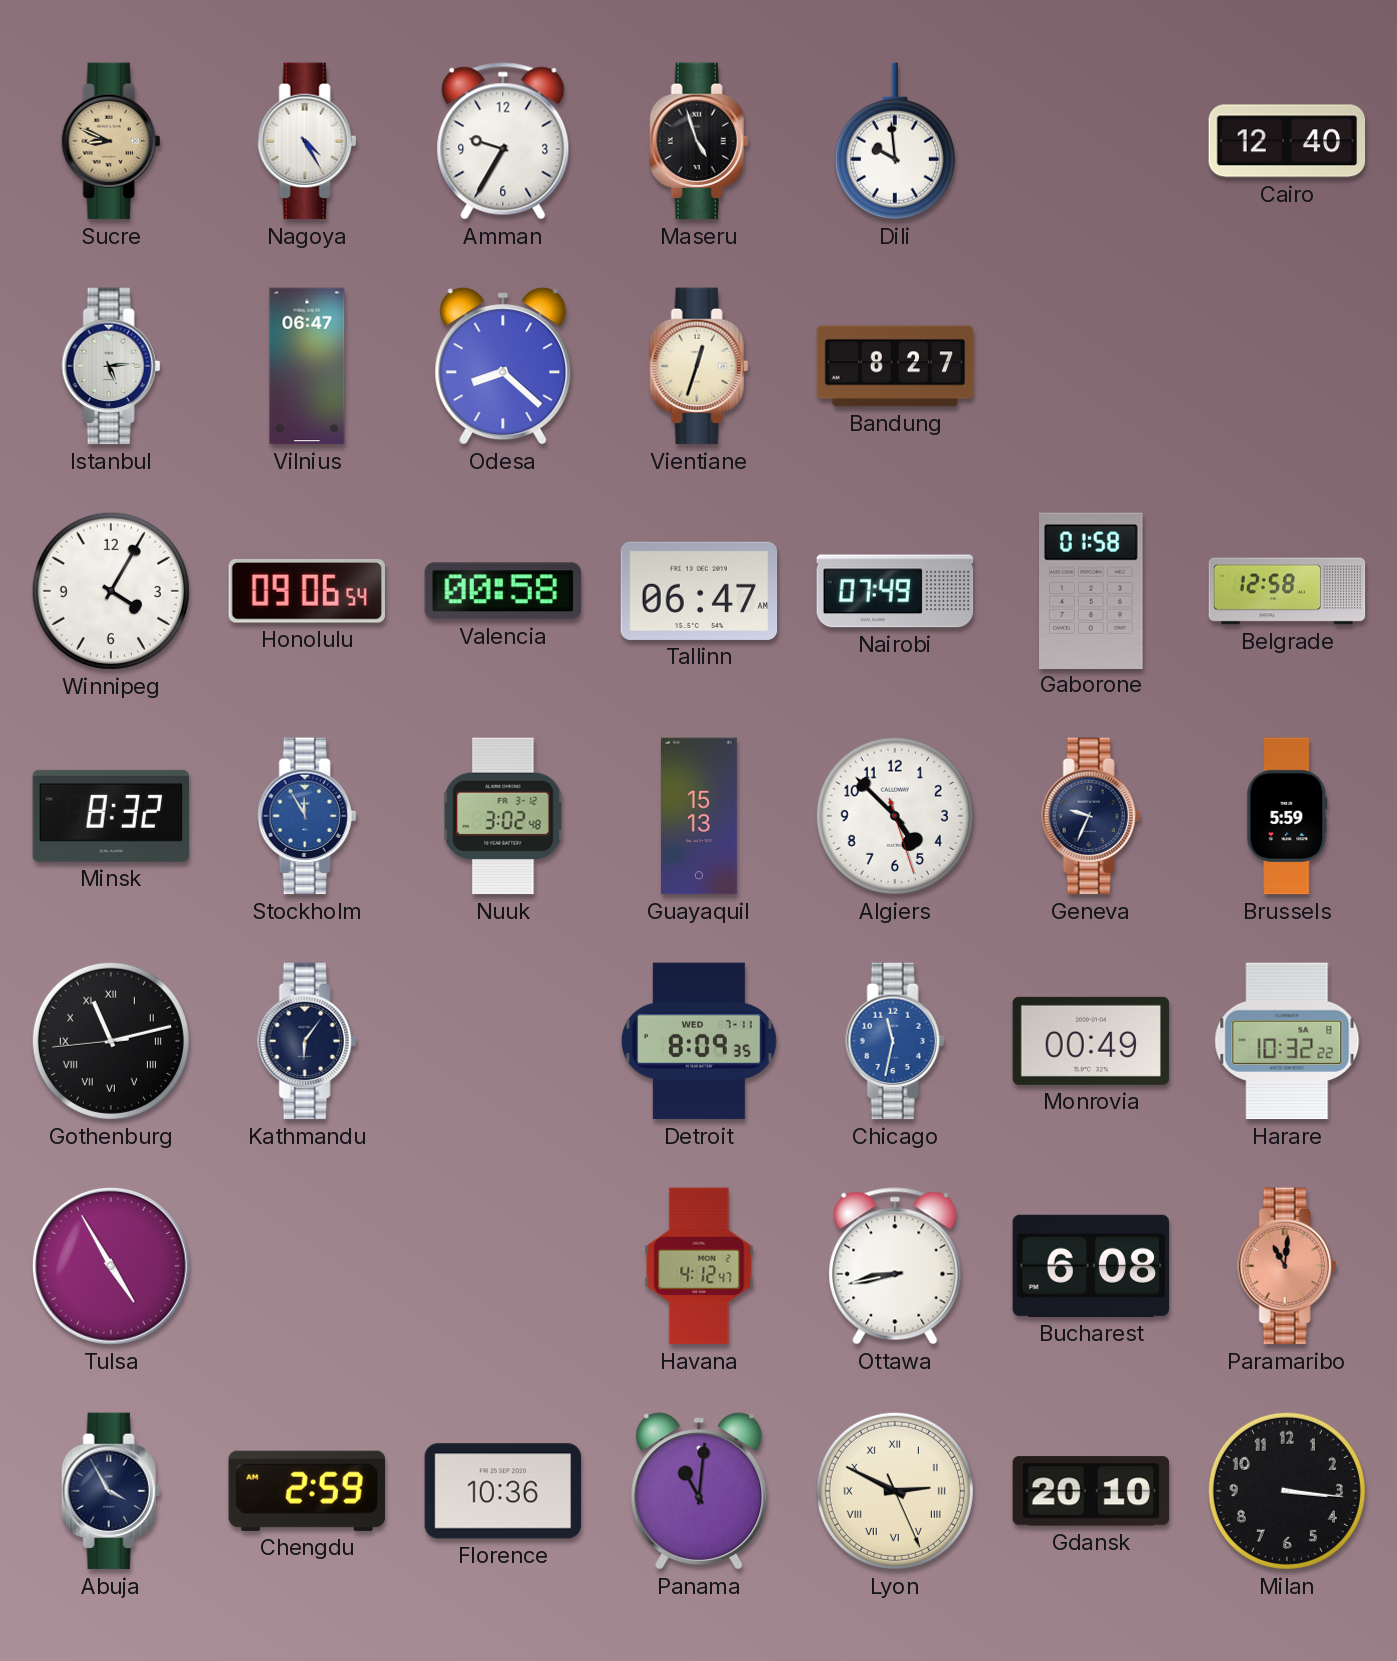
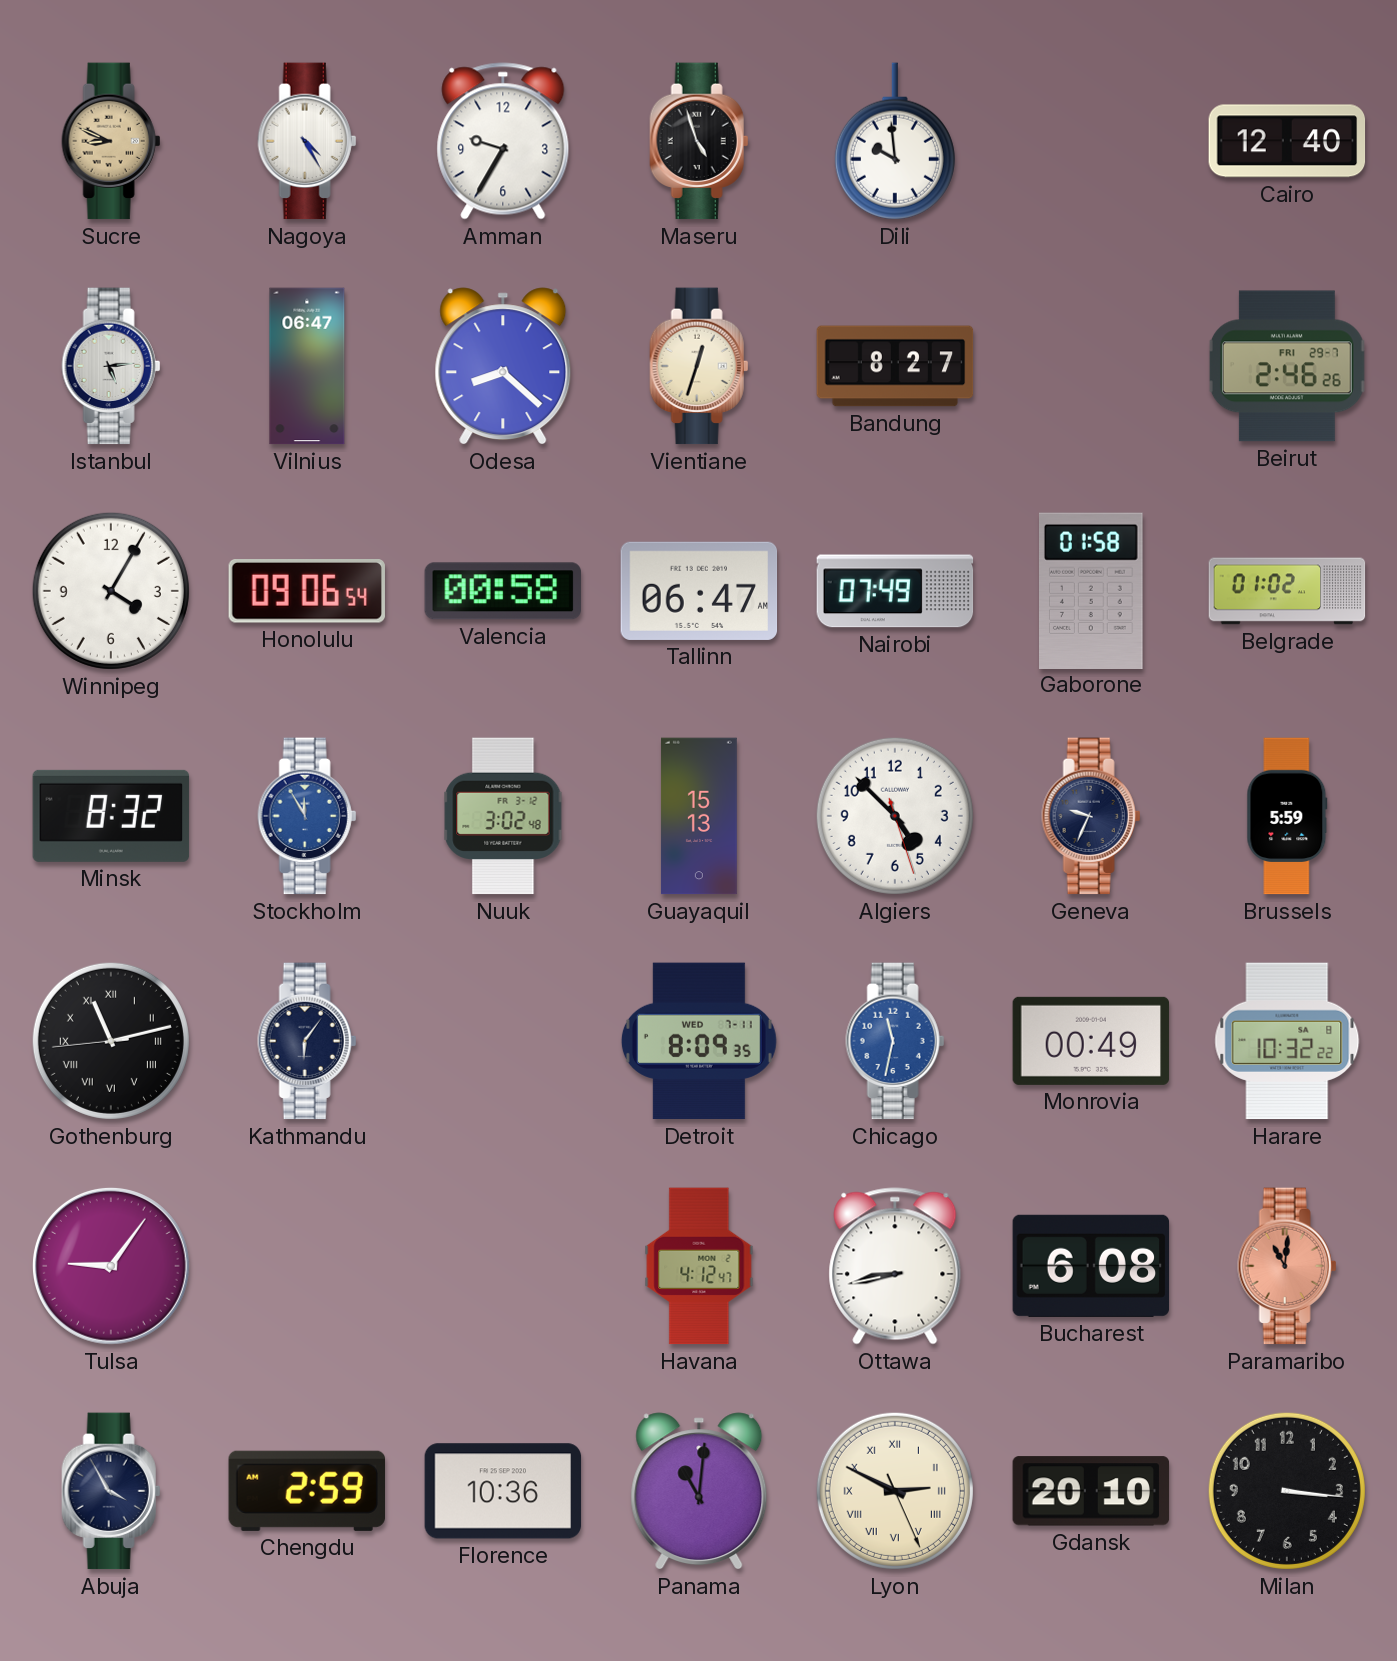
Beirut: none -> 2:46 (1287, 366)
Belgrade: 12:58 -> 01:02 (1287, 591)
Tulsa: 4:55 -> 9:06 (112, 1267)
